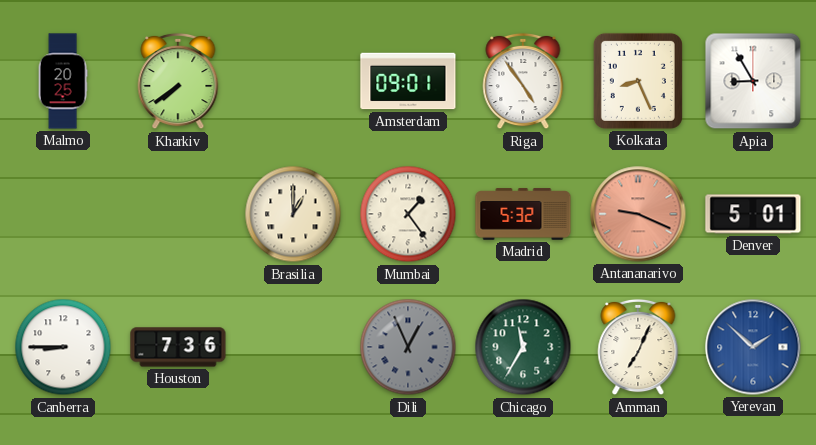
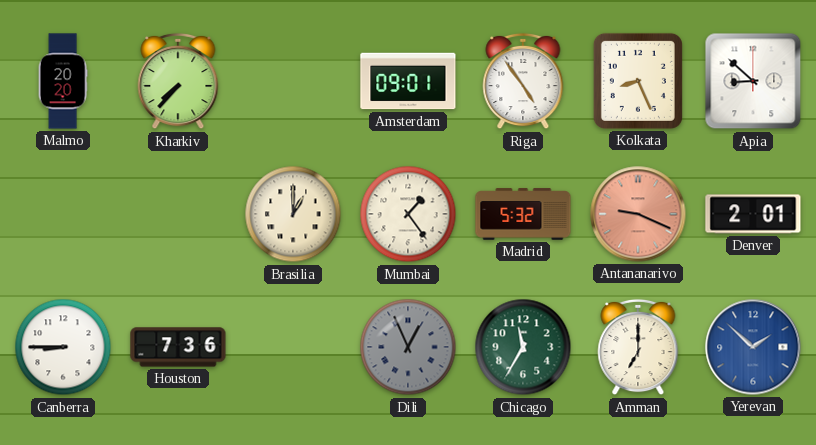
Malmo: 20:25 -> 20:20 (63, 81)
Kharkiv: 7:39 -> 7:37 (178, 81)
Apia: 8:55 -> 8:52 (753, 81)
Denver: 5:01 -> 2:01 (753, 214)
Amman: 7:04 -> 7:00 (638, 347)
